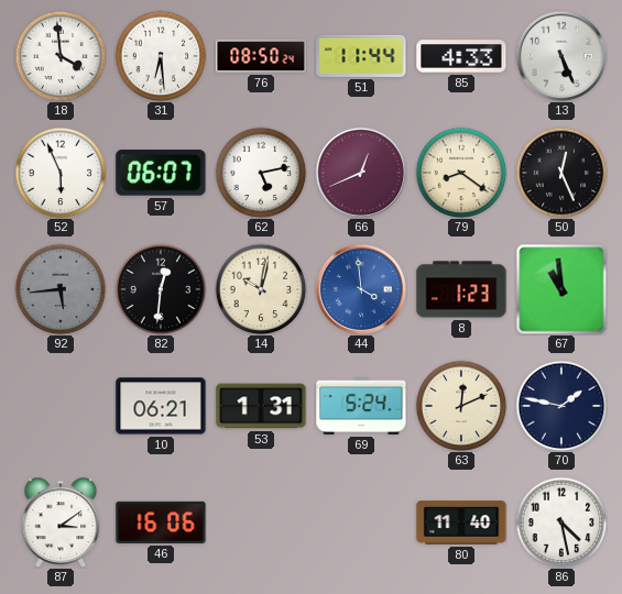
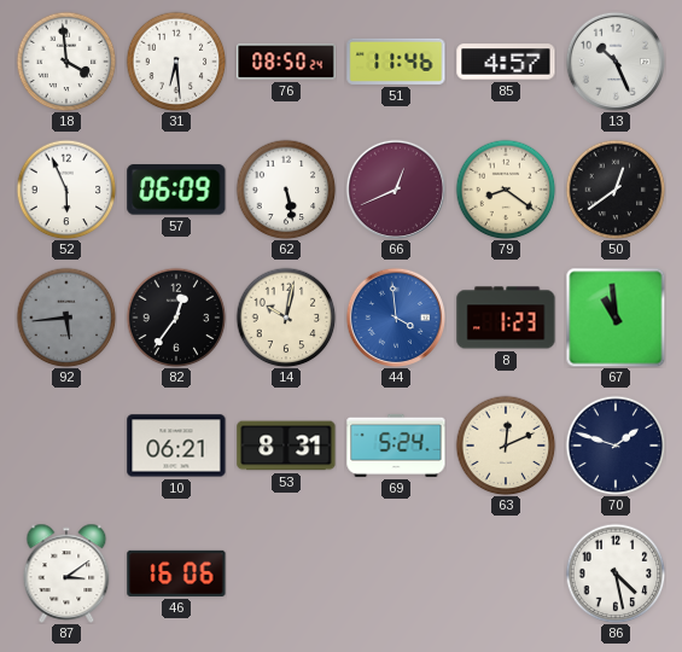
51: 11:44 -> 11:46 (396, 62)
85: 4:33 -> 4:57 (506, 62)
13: 5:26 -> 10:26 (616, 62)
57: 06:07 -> 06:09 (176, 190)
62: 5:13 -> 5:28 (286, 190)
50: 12:26 -> 12:39 (616, 190)
82: 12:31 -> 12:36 (176, 318)
53: 1:31 -> 8:31 (286, 446)
70: 1:47 -> 1:48 (616, 446)
80: 11:40 -> none (461, 522)
